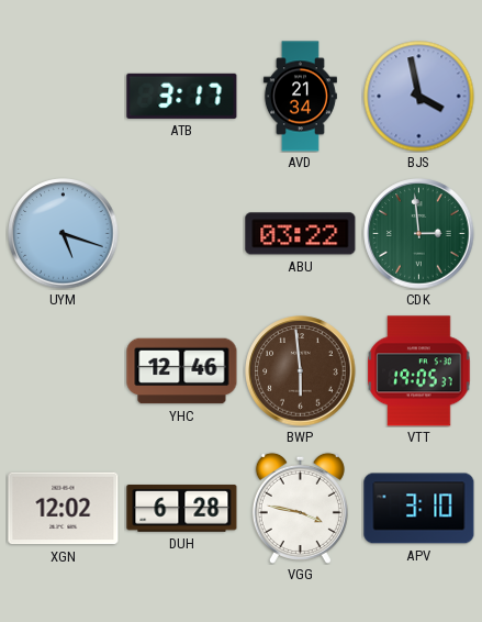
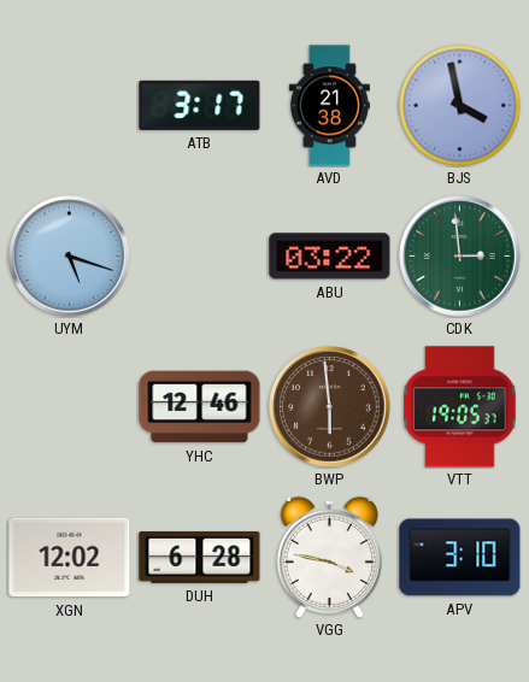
AVD: 21:34 -> 21:38 (329, 106)
